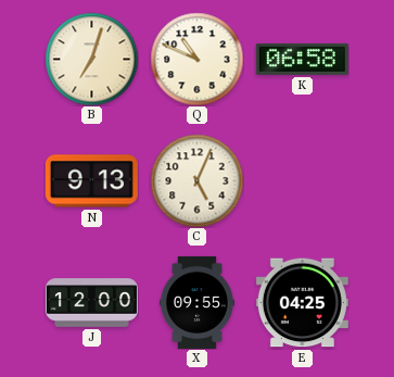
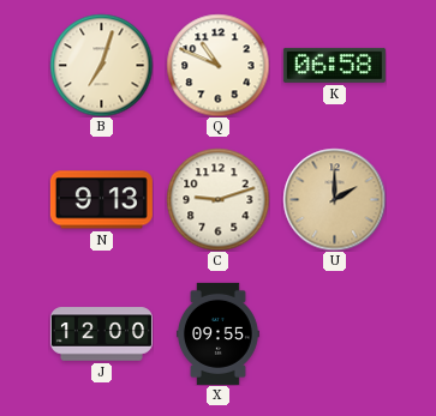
C: 5:04 -> 9:12 (217, 199)
U: none -> 2:00 (334, 199)
E: 04:25 -> none (302, 303)
